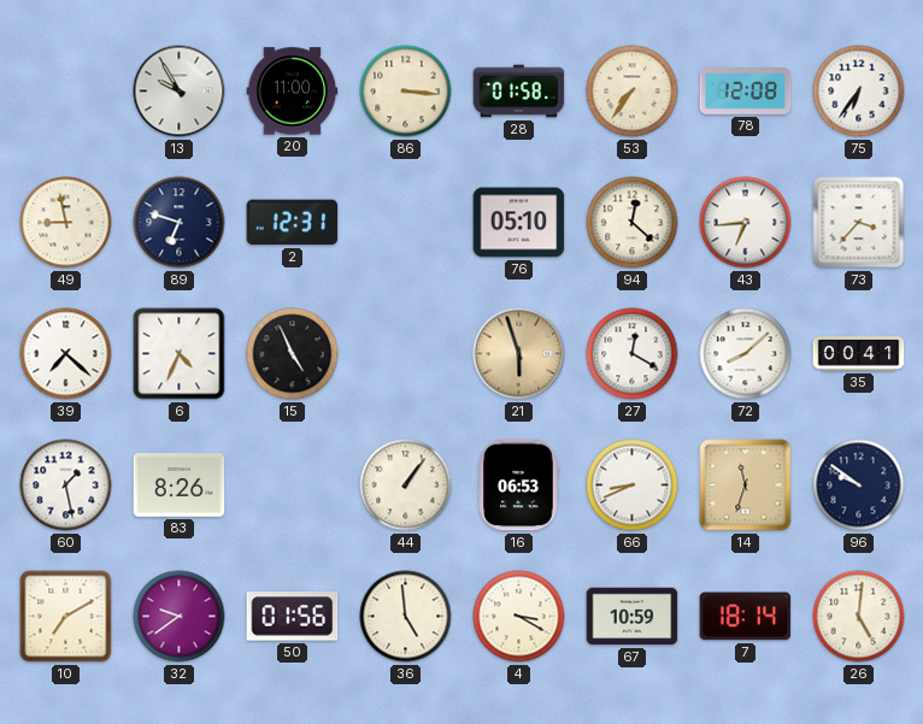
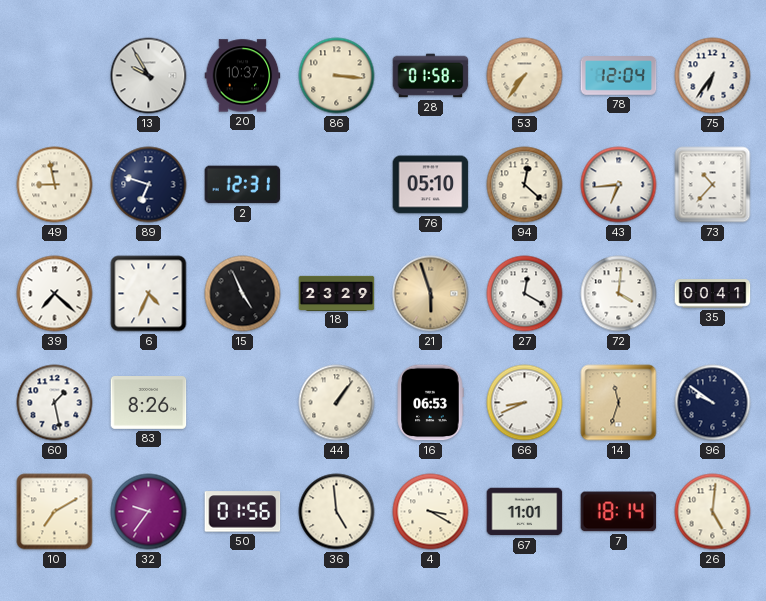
20: 11:00 -> 10:37 (243, 76)
78: 12:08 -> 12:04 (619, 76)
73: 3:37 -> 10:37 (713, 185)
18: none -> 23:29 (337, 293)
72: 8:08 -> 4:01 (619, 294)
32: 9:39 -> 9:36 (149, 512)
67: 10:59 -> 11:01 (525, 512)
